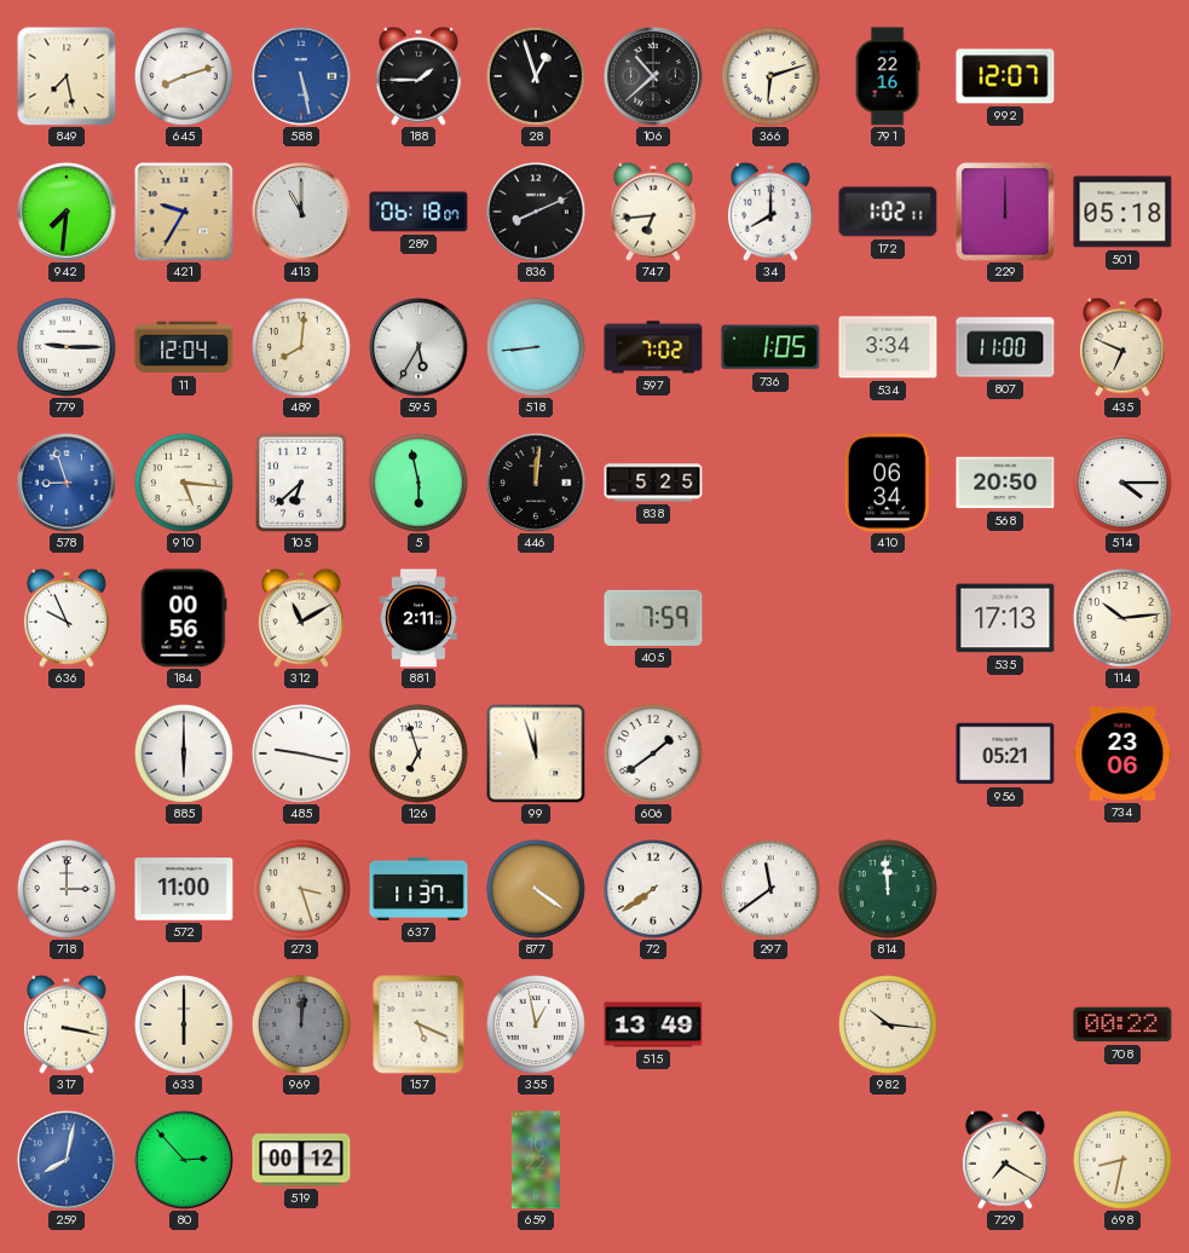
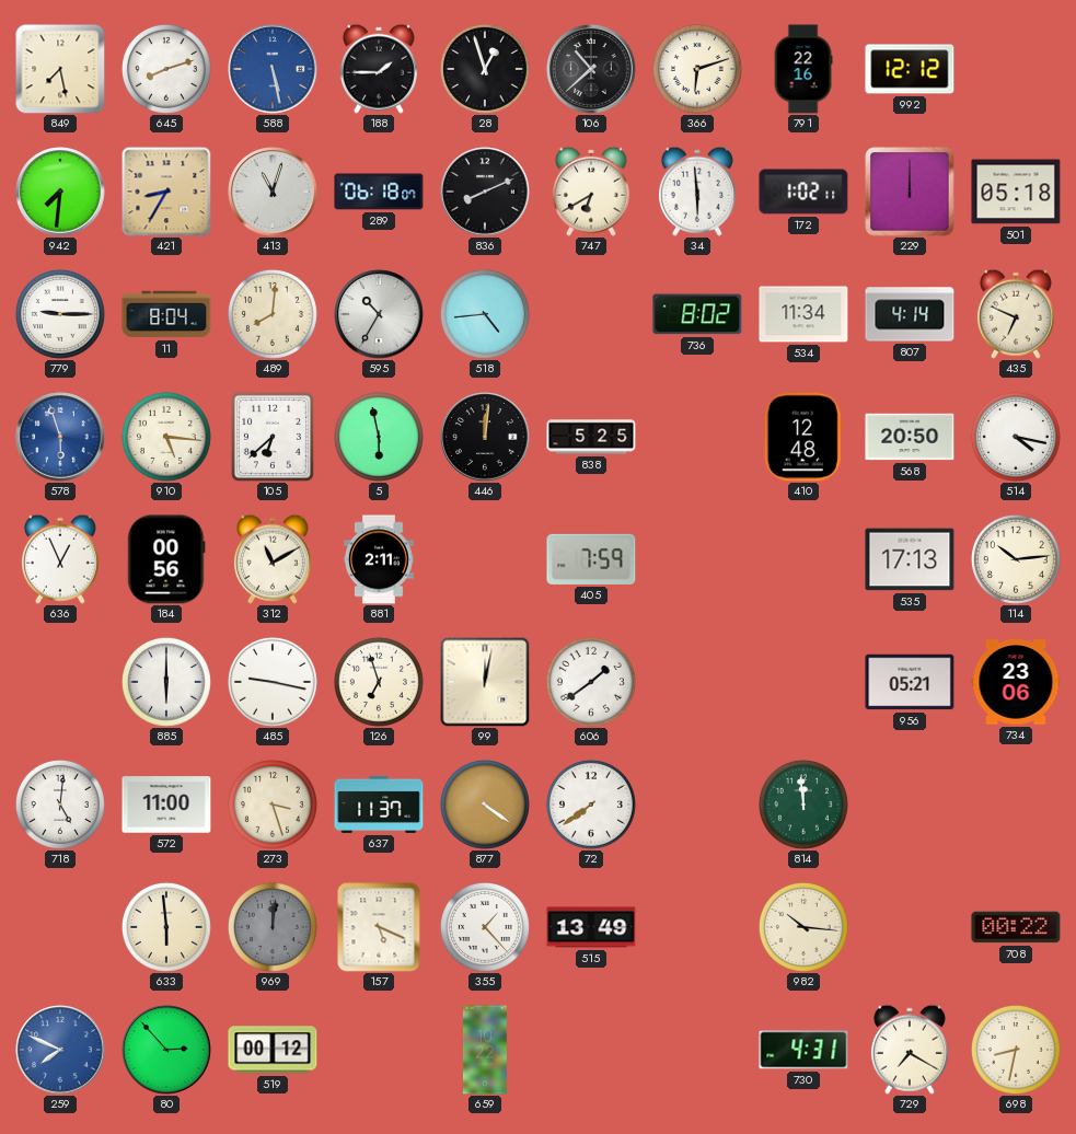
992: 12:07 -> 12:12 (910, 69)
421: 9:35 -> 8:35 (166, 192)
413: 11:00 -> 11:03 (273, 192)
747: 6:44 -> 6:40 (591, 192)
34: 8:00 -> 5:59 (697, 192)
11: 12:04 -> 8:04 (166, 314)
595: 5:35 -> 10:35 (379, 314)
518: 8:44 -> 4:44 (485, 314)
597: 7:02 -> none (653, 347)
736: 1:05 -> 8:02 (697, 314)
534: 3:34 -> 11:34 (803, 314)
807: 11:00 -> 4:14 (910, 314)
578: 8:57 -> 5:57 (60, 437)
410: 06:34 -> 12:48 (803, 437)
514: 4:15 -> 4:17 (1016, 437)
636: 9:56 -> 12:56 (60, 559)
99: 11:57 -> 12:02 (485, 682)
718: 3:00 -> 5:01 (60, 805)
297: 11:39 -> none (770, 889)
317: 3:17 -> none (67, 1024)
633: 6:00 -> 5:59 (166, 927)
355: 12:58 -> 1:23 (485, 927)
259: 8:02 -> 7:49 (60, 1050)
730: none -> 4:31 (803, 1050)
